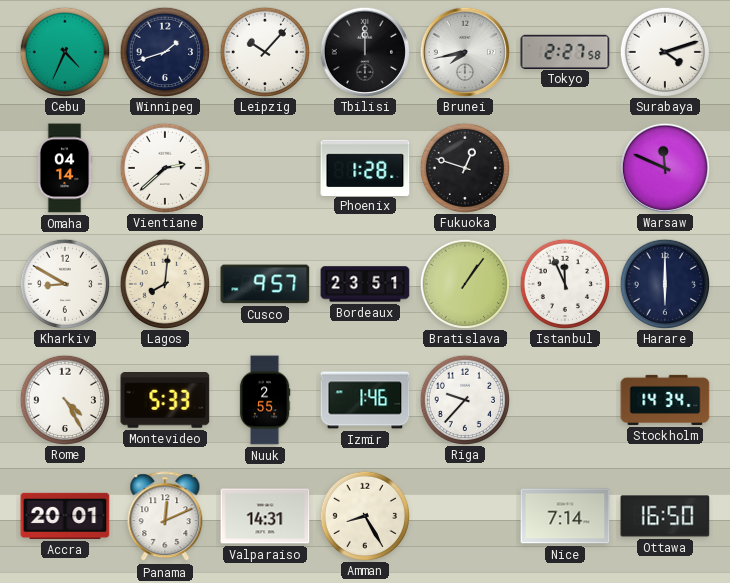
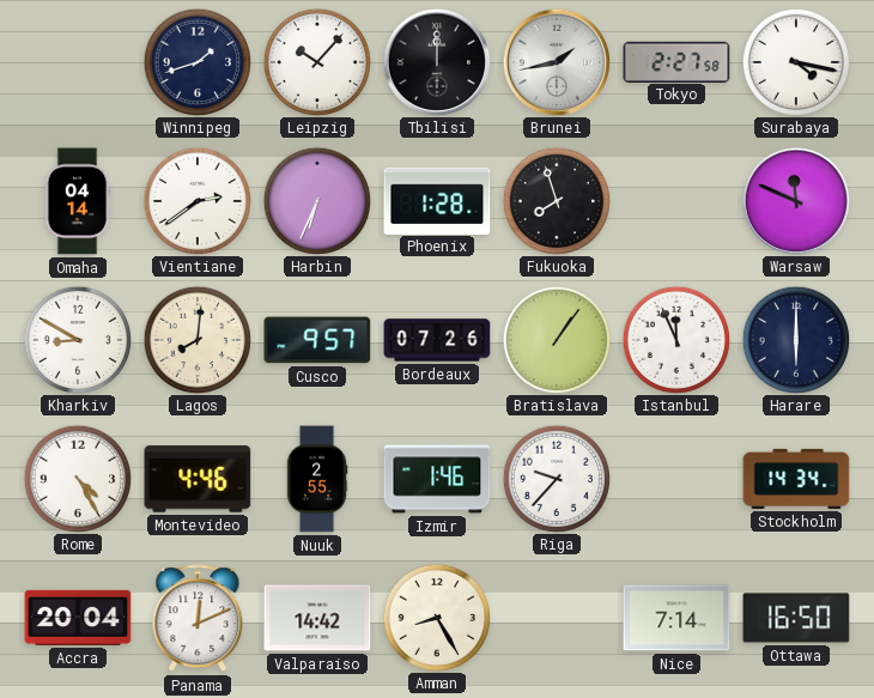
Cebu: 4:34 -> none (64, 51)
Brunei: 7:43 -> 1:43 (556, 61)
Surabaya: 4:12 -> 4:17 (795, 61)
Vientiane: 2:38 -> 2:39 (196, 200)
Harbin: none -> 6:34 (316, 200)
Fukuoka: 12:48 -> 7:57 (556, 200)
Bordeaux: 23:51 -> 07:26 (437, 340)
Montevideo: 5:33 -> 4:46 (198, 479)
Accra: 20:01 -> 20:04 (78, 618)
Valparaiso: 14:31 -> 14:42 (317, 618)
